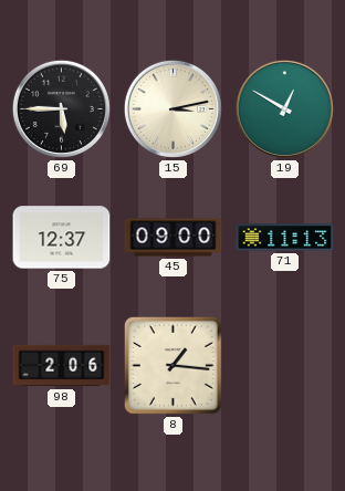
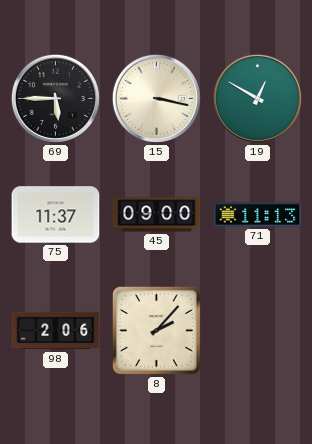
15: 3:13 -> 3:17 (156, 98)
75: 12:37 -> 11:37 (56, 215)
8: 1:16 -> 2:07 (156, 330)
